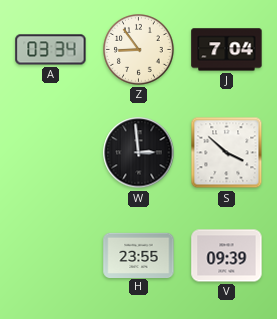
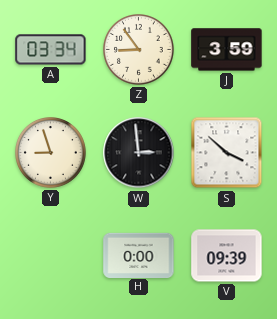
J: 7:04 -> 3:59 (227, 50)
Y: none -> 8:57 (51, 153)
H: 23:55 -> 0:00 (139, 255)
